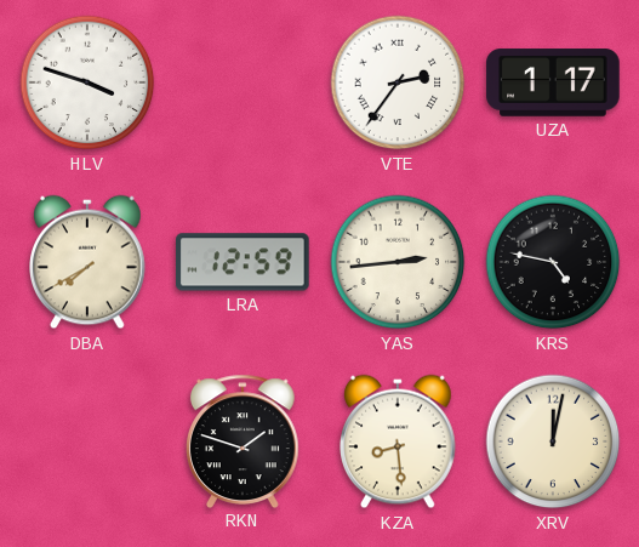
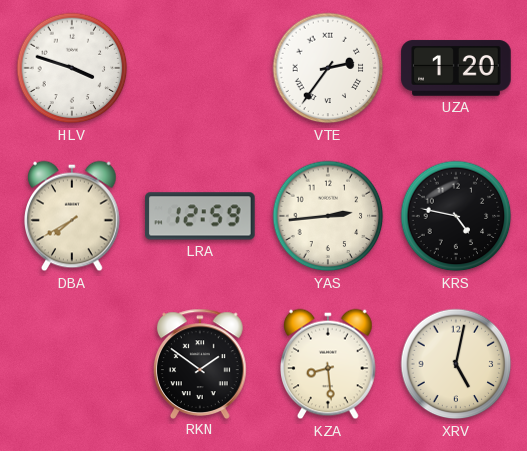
UZA: 1:17 -> 1:20 (456, 68)
RKN: 1:48 -> 1:51 (201, 363)
XRV: 12:02 -> 5:02 (456, 364)
